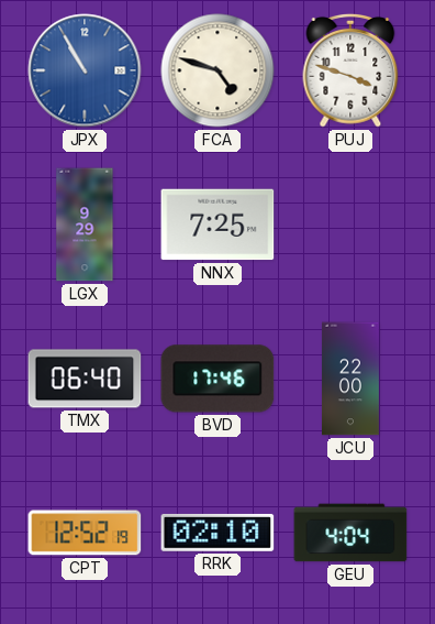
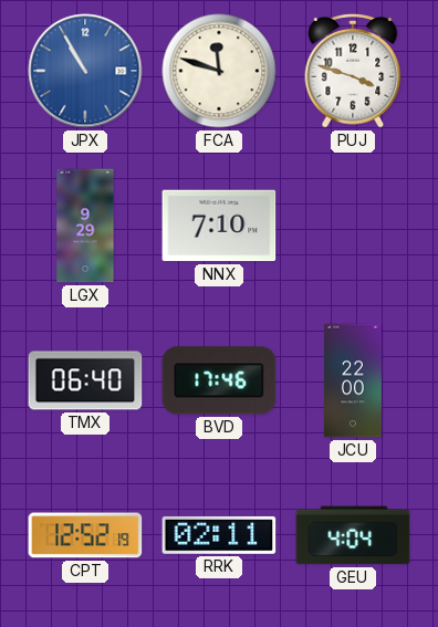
FCA: 4:48 -> 11:48 (219, 71)
NNX: 7:25 -> 7:10 (219, 226)
RRK: 02:10 -> 02:11 (219, 535)
